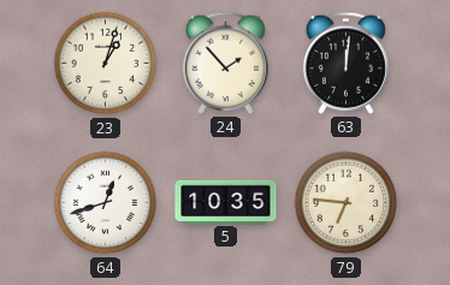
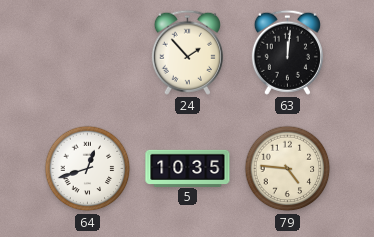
23: 1:03 -> none (106, 64)
79: 6:46 -> 4:46 (288, 169)
